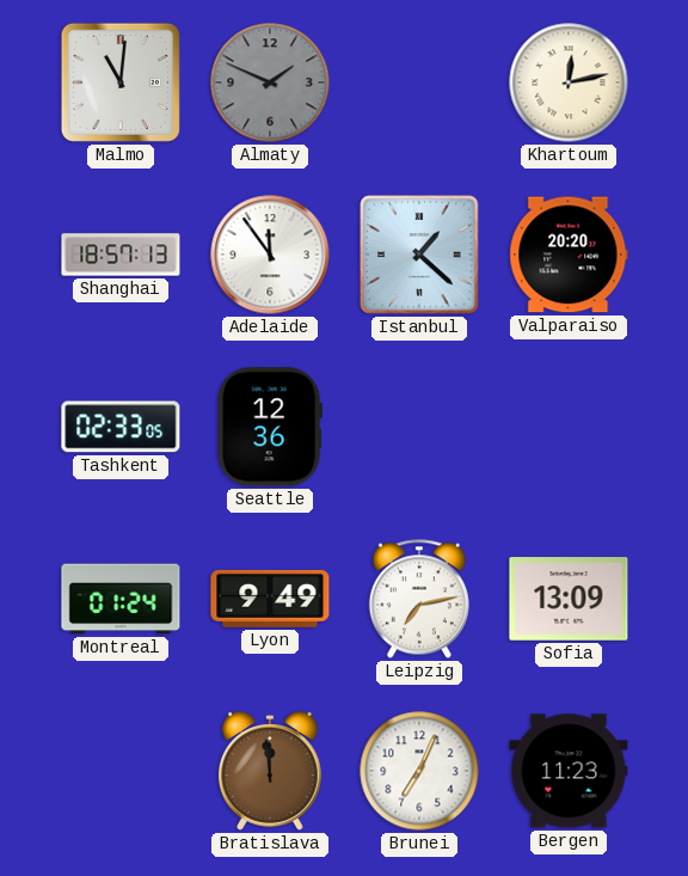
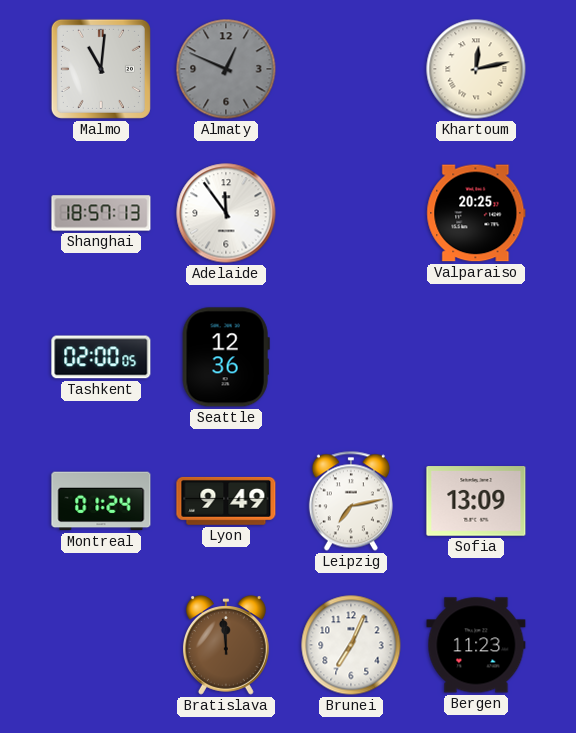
Almaty: 1:49 -> 12:49 (226, 69)
Istanbul: 1:22 -> none (419, 255)
Valparaiso: 20:20 -> 20:25 (476, 213)
Tashkent: 02:33 -> 02:00 (101, 357)
